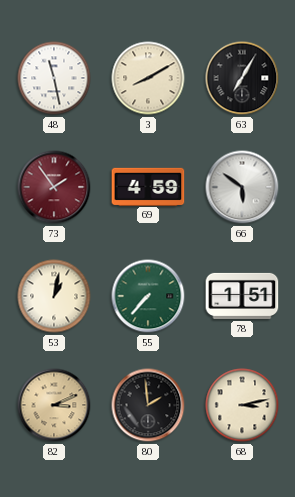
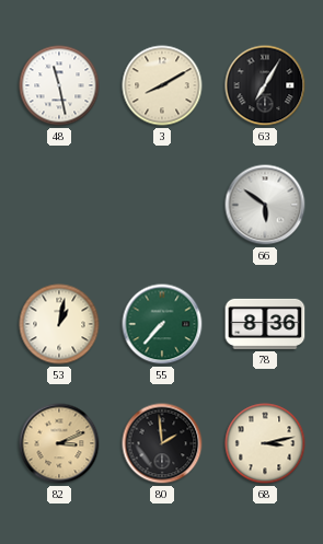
73: 1:54 -> none (54, 187)
69: 4:59 -> none (148, 186)
78: 1:51 -> 8:36 (265, 324)
